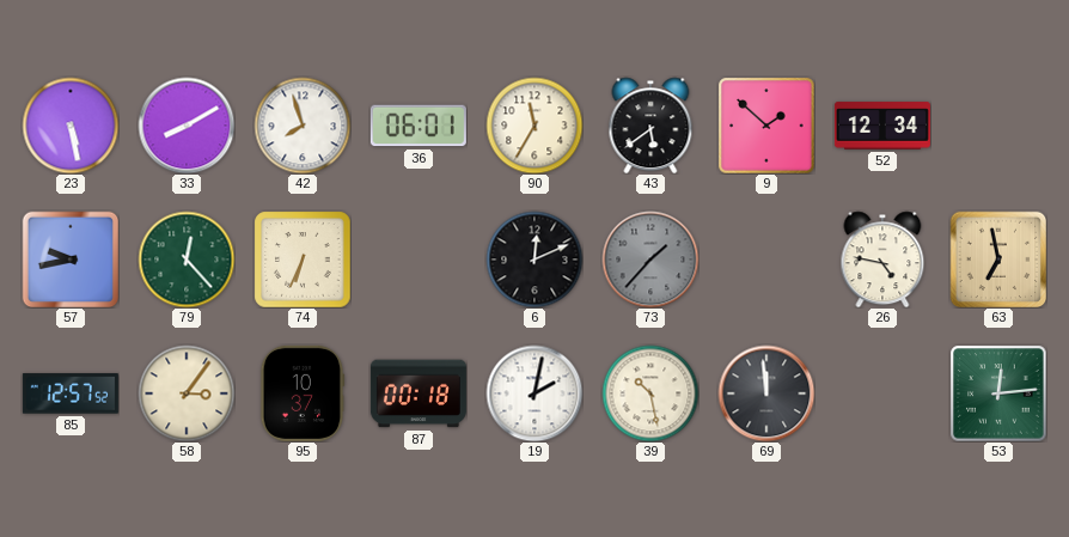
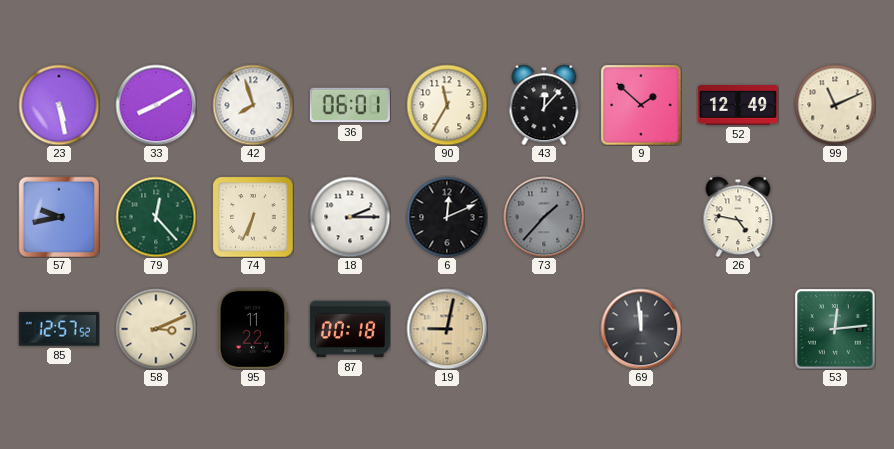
43: 5:39 -> 12:07 (544, 105)
52: 12:34 -> 12:49 (738, 105)
99: none -> 11:11 (835, 105)
18: none -> 2:15 (350, 217)
63: 6:58 -> none (998, 260)
58: 3:06 -> 3:11 (156, 329)
95: 10:37 -> 11:22 (253, 329)
19: 2:02 -> 9:02 (447, 329)
19 dial: white -> champagne (447, 329)
39: 10:28 -> none (650, 393)
